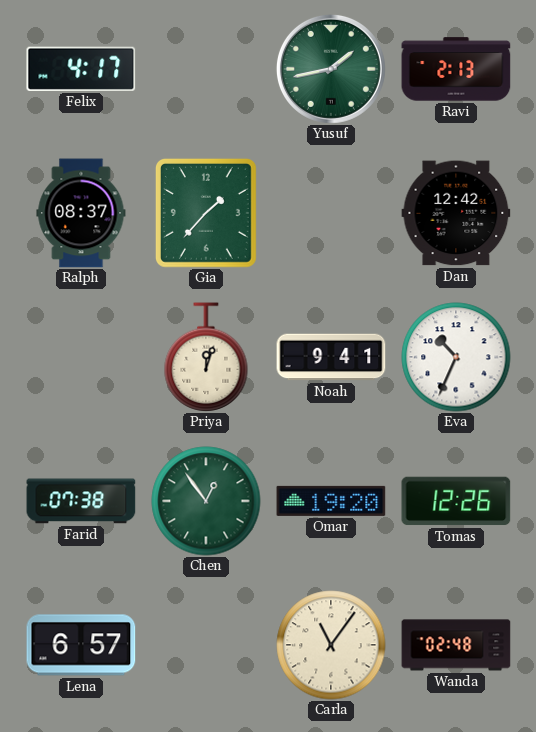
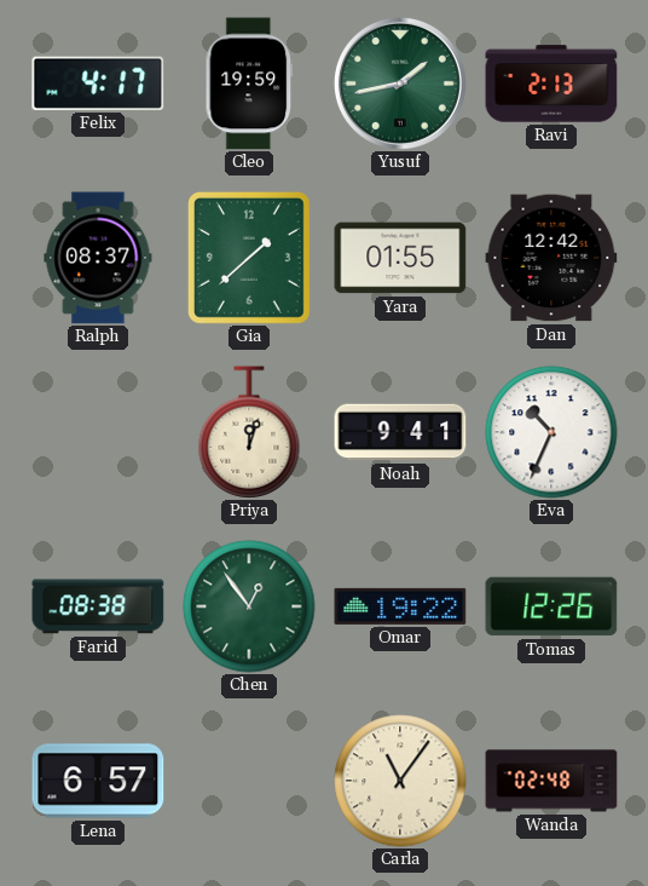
Cleo: none -> 19:59 (249, 84)
Gia: 1:37 -> 1:38 (249, 258)
Yara: none -> 01:55 (400, 258)
Farid: 07:38 -> 08:38 (98, 606)
Omar: 19:20 -> 19:22 (400, 606)
